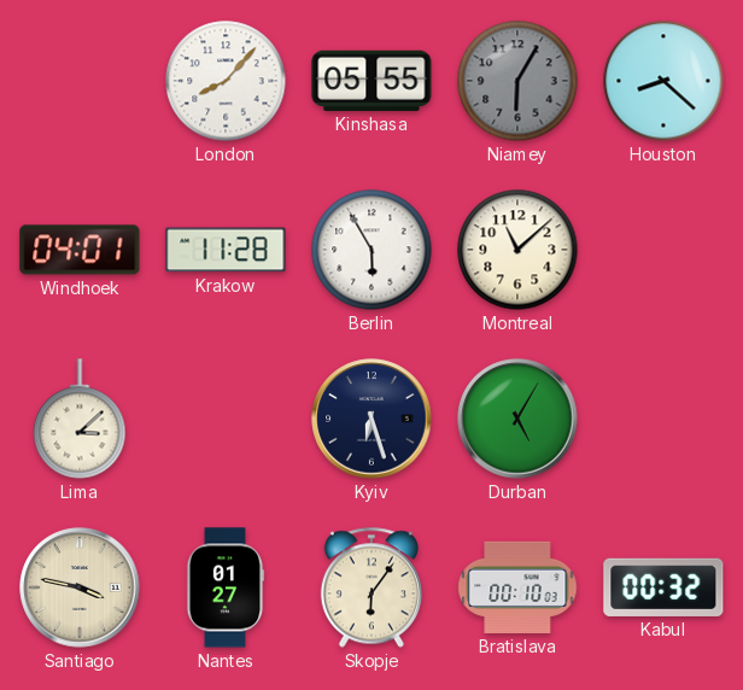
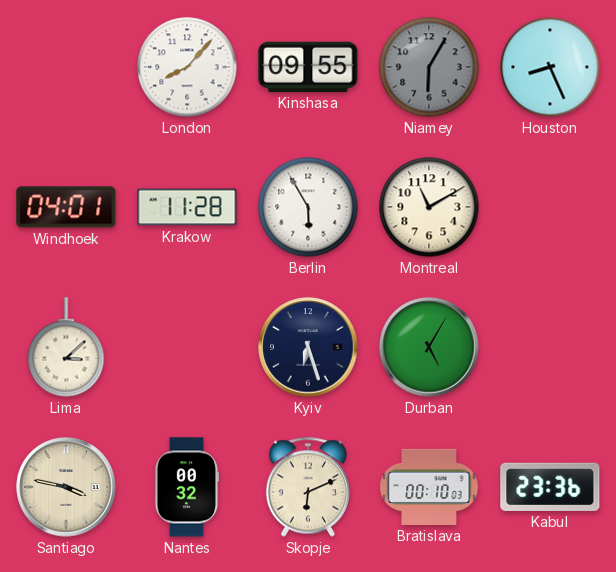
Kinshasa: 05:55 -> 09:55 (308, 67)
Houston: 8:22 -> 8:26 (550, 67)
Montreal: 11:08 -> 11:10 (429, 207)
Nantes: 01:27 -> 00:32 (187, 487)
Skopje: 6:06 -> 6:11 (308, 487)
Kabul: 00:32 -> 23:36 (550, 487)
